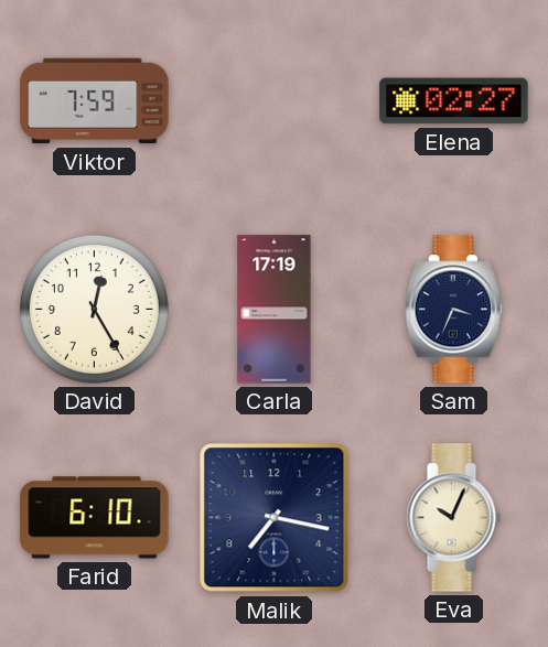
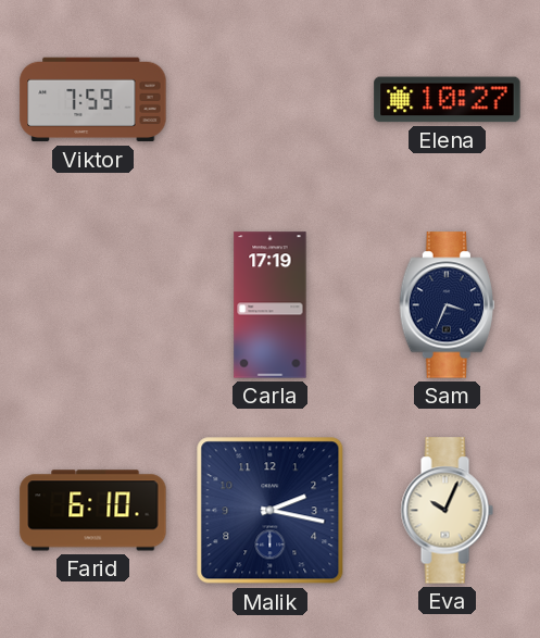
Elena: 02:27 -> 10:27 (448, 100)
David: 12:25 -> none (94, 309)
Malik: 7:17 -> 2:17 (271, 511)
